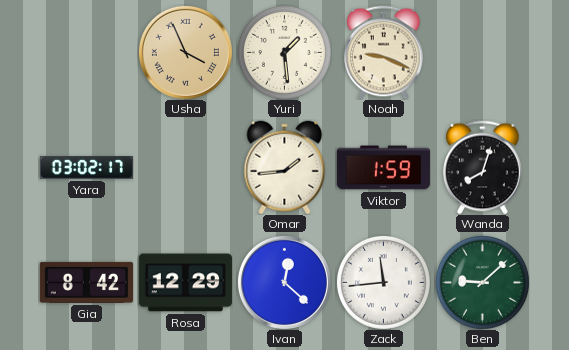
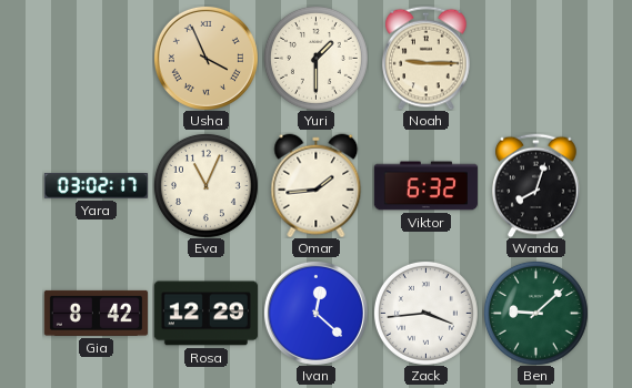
Yuri: 1:29 -> 1:30 (315, 58)
Noah: 9:19 -> 9:15 (427, 58)
Eva: none -> 11:04 (205, 185)
Viktor: 1:59 -> 6:32 (425, 186)
Zack: 11:44 -> 3:44 (425, 313)
